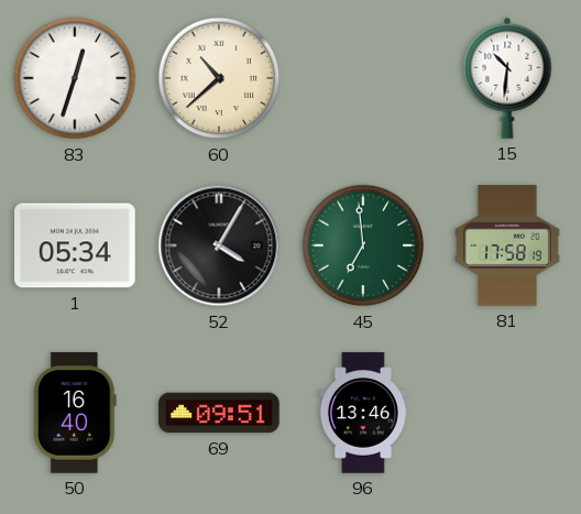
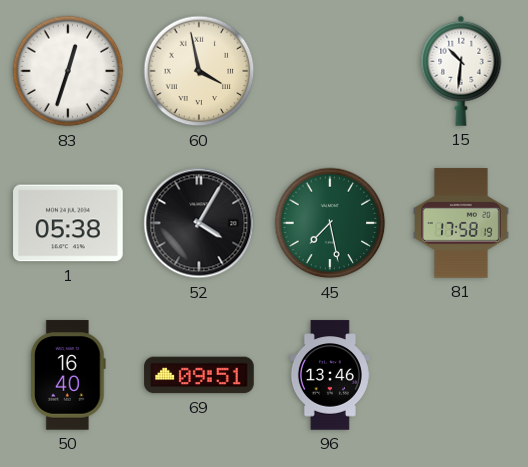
60: 10:38 -> 3:58 (199, 71)
1: 05:34 -> 05:38 (68, 223)
45: 6:59 -> 7:28 (330, 223)
